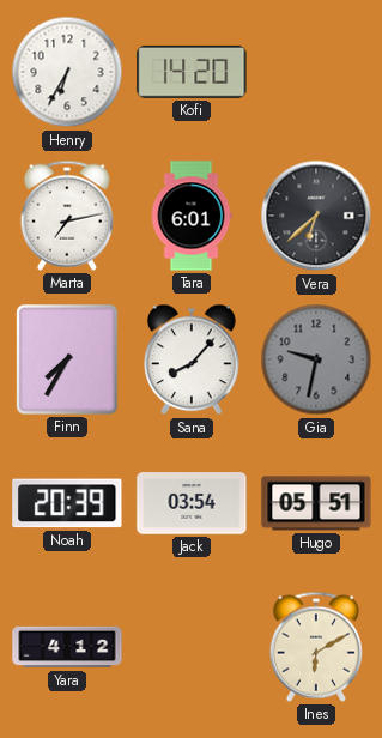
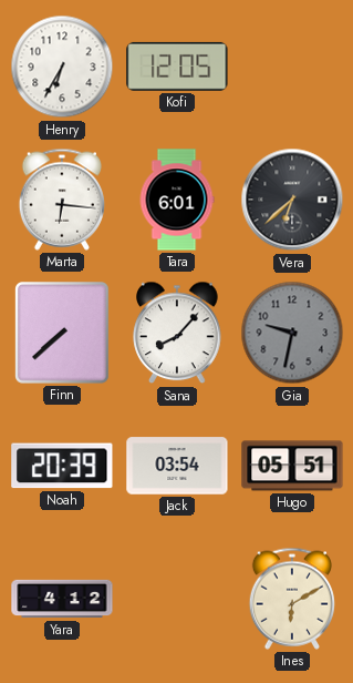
Kofi: 14:20 -> 12:05 (177, 67)
Marta: 7:13 -> 6:16 (62, 200)
Finn: 7:35 -> 7:38 (63, 334)
